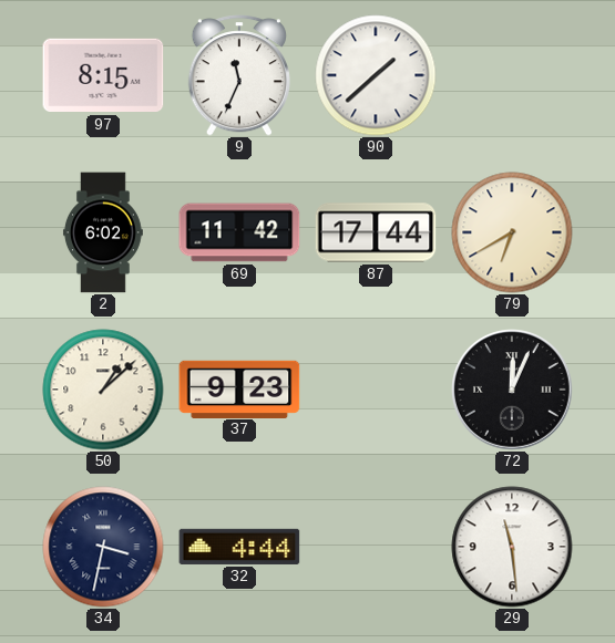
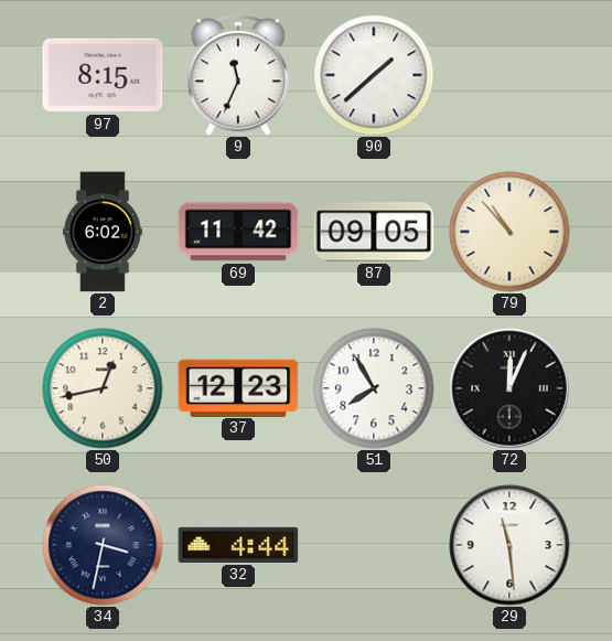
87: 17:44 -> 09:05 (374, 232)
79: 6:40 -> 10:53 (509, 232)
50: 1:08 -> 12:43 (103, 388)
37: 9:23 -> 12:23 (238, 387)
51: none -> 7:55 (374, 388)
